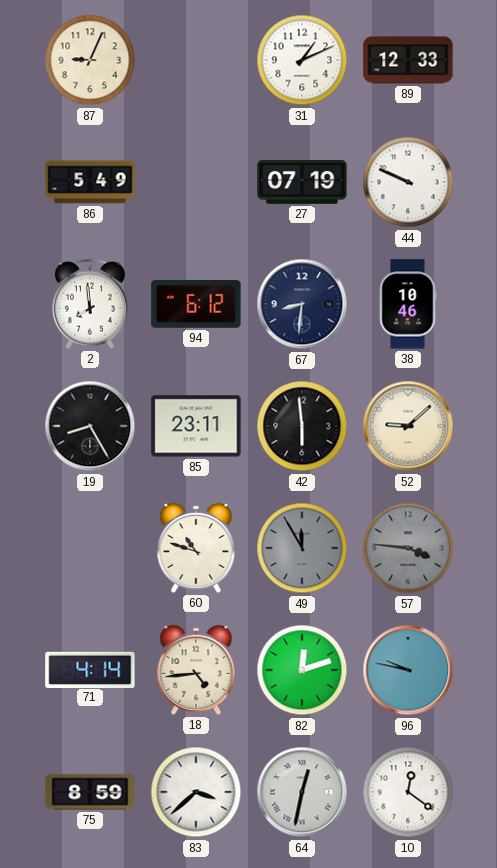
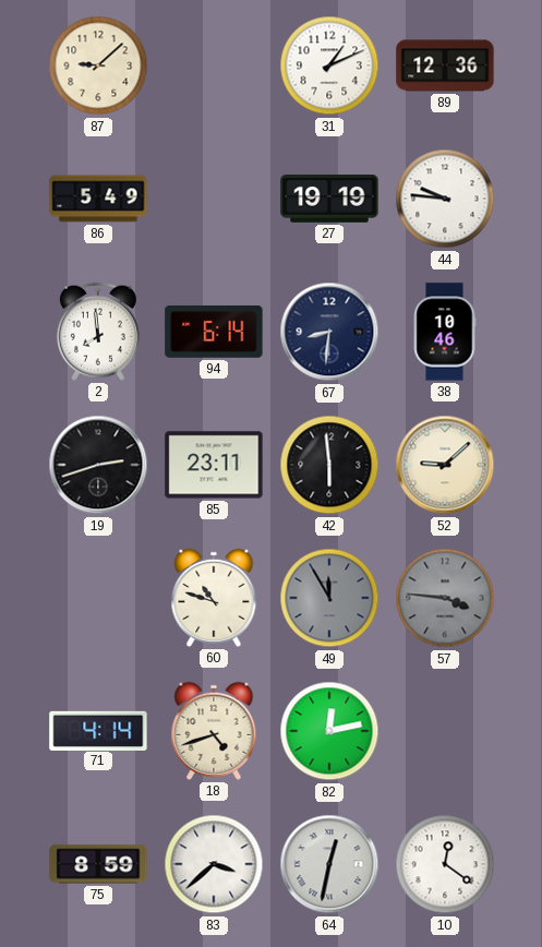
87: 9:04 -> 9:08 (98, 65)
89: 12:33 -> 12:36 (445, 65)
27: 07:19 -> 19:19 (329, 200)
44: 9:49 -> 9:46 (445, 199)
94: 6:12 -> 6:14 (214, 332)
19: 8:25 -> 2:42 (98, 465)
18: 4:44 -> 4:42 (214, 731)
82: 12:12 -> 12:13 (329, 731)
96: 9:47 -> none (408, 670)
